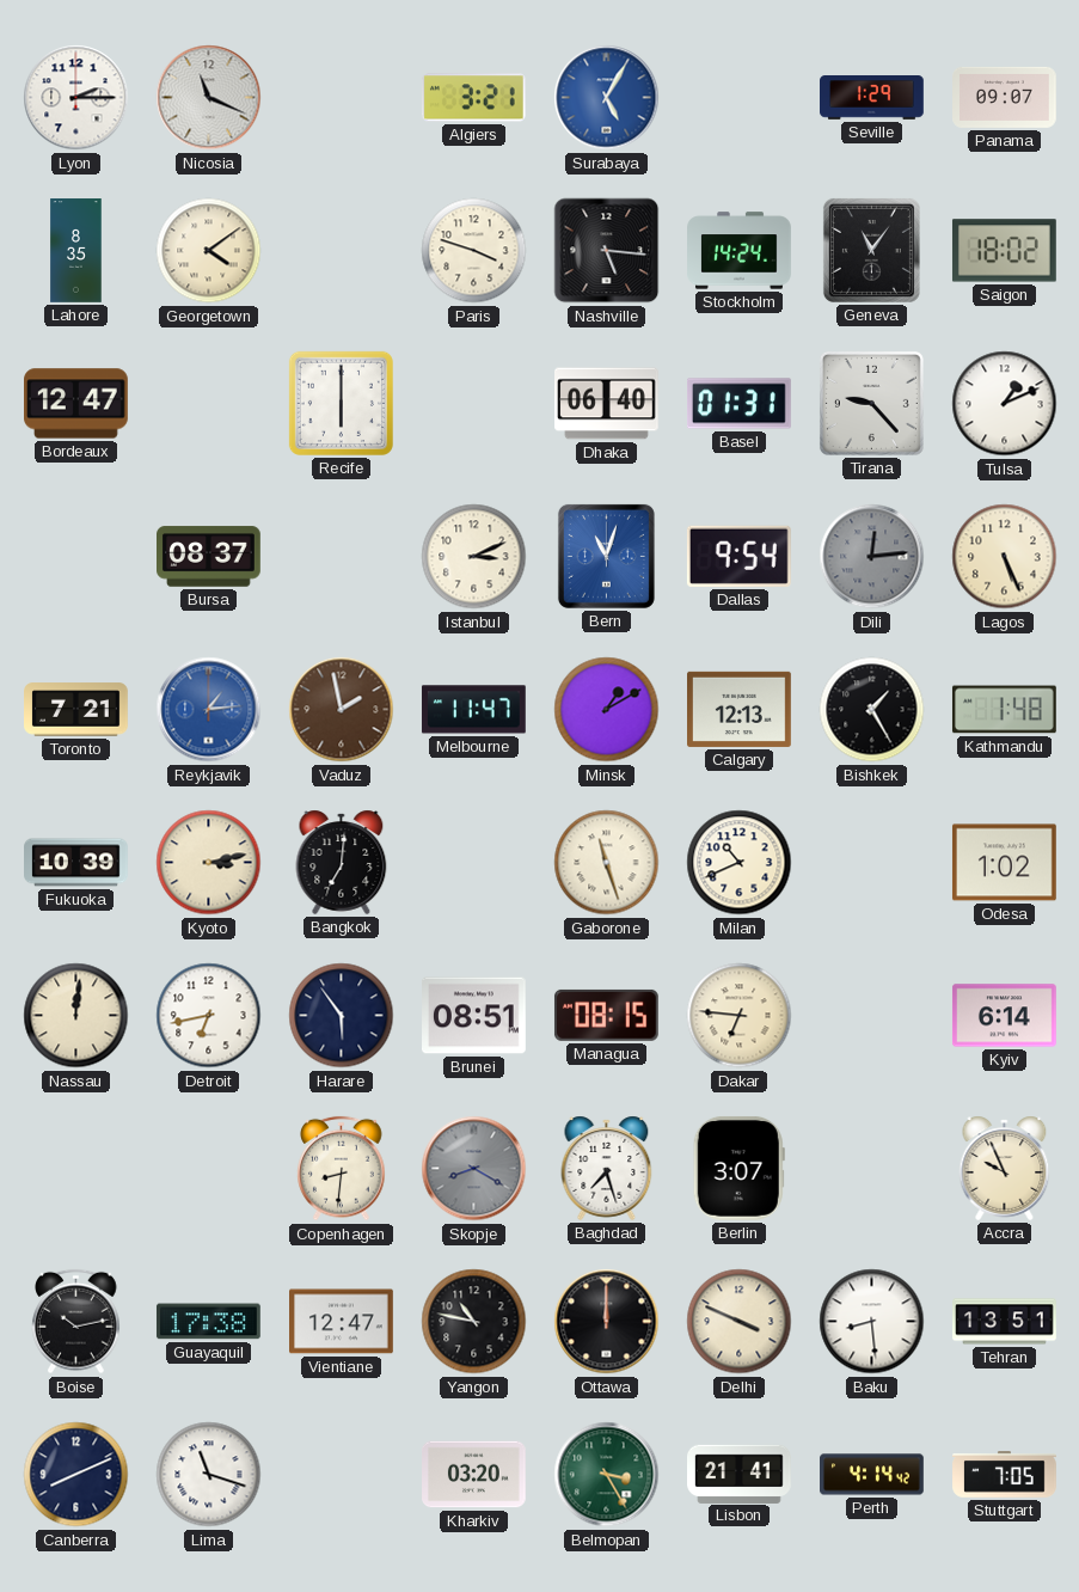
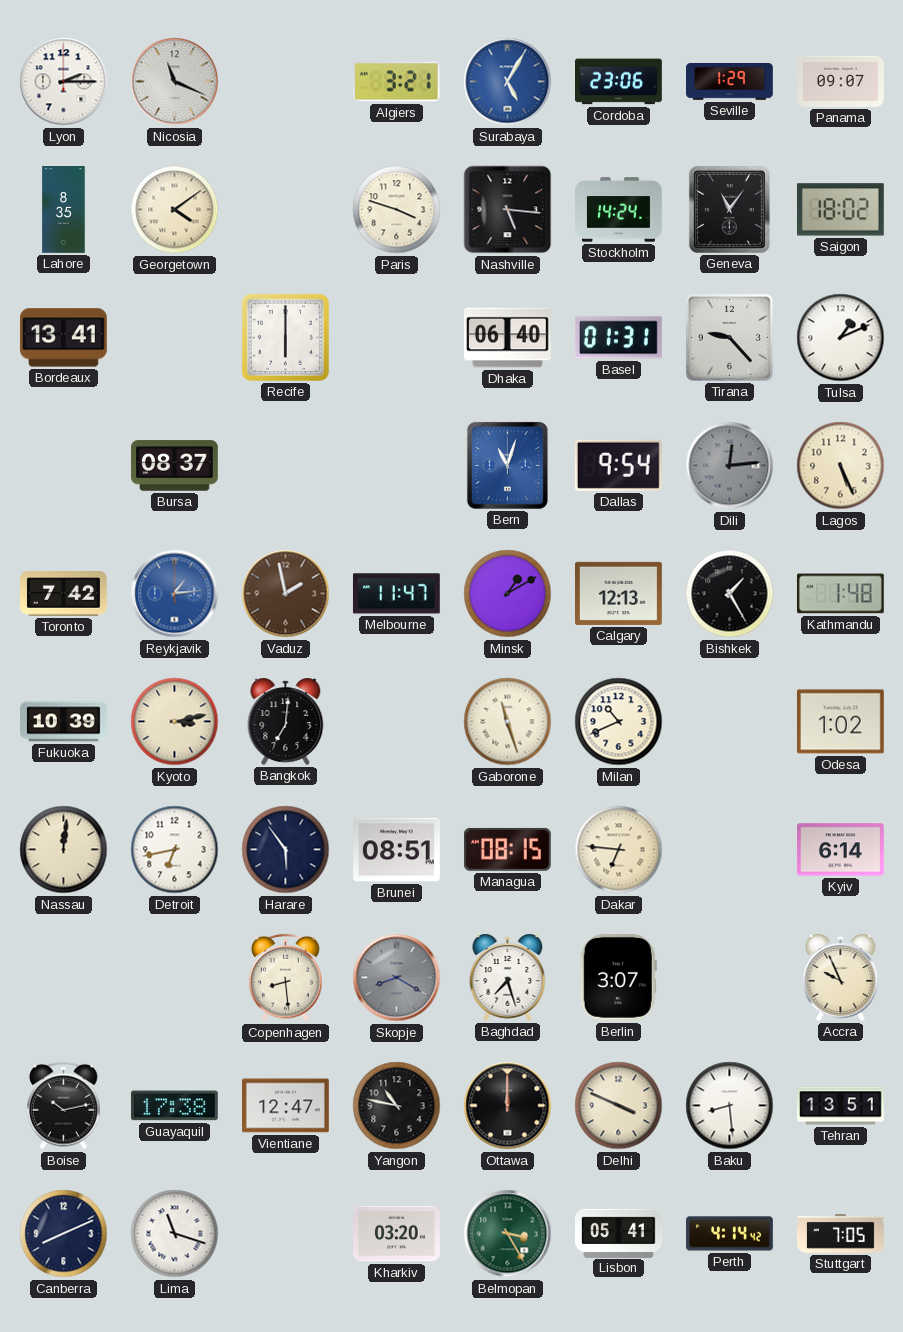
Cordoba: none -> 23:06 (619, 82)
Bordeaux: 12:47 -> 13:41 (64, 338)
Istanbul: 3:11 -> none (474, 557)
Toronto: 7:21 -> 7:42 (64, 594)
Copenhagen: 8:31 -> 8:29 (286, 978)
Lisbon: 21:41 -> 05:41 (619, 1233)
